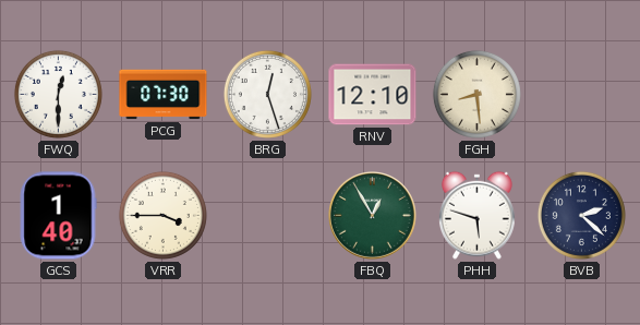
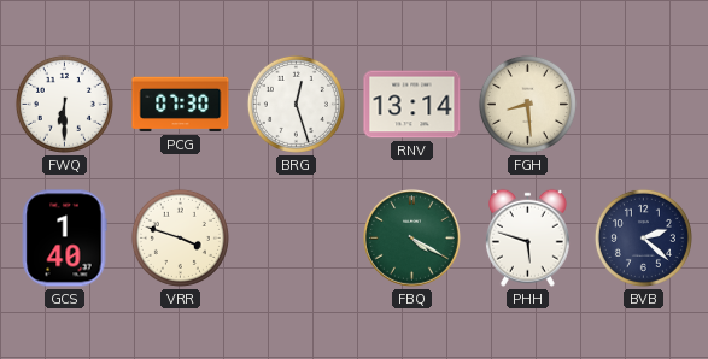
FWQ: 12:30 -> 6:30 (64, 104)
RNV: 12:10 -> 13:14 (412, 105)
VRR: 3:45 -> 3:48 (180, 237)
FBQ: 12:55 -> 4:20 (412, 239)
